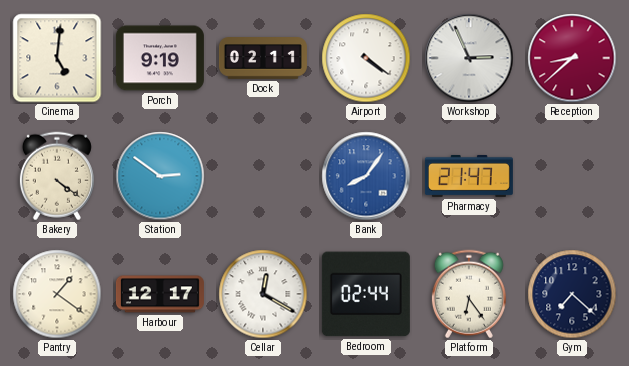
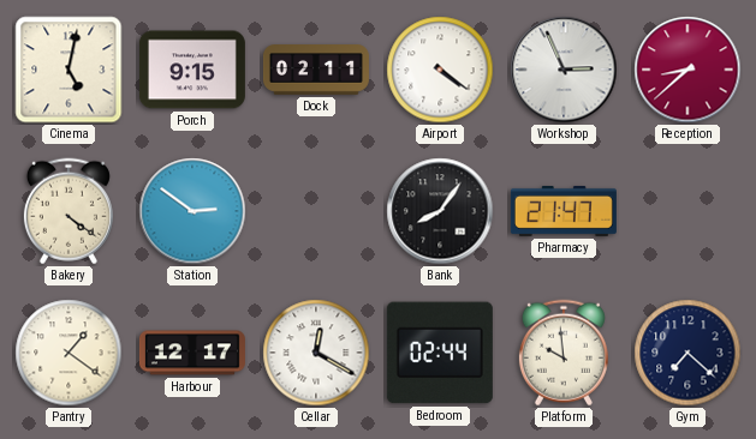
Cinema: 5:01 -> 5:02 (69, 70)
Porch: 9:19 -> 9:15 (192, 70)
Bank dial: blue -> black (440, 211)
Platform: 6:24 -> 9:59 (564, 353)
